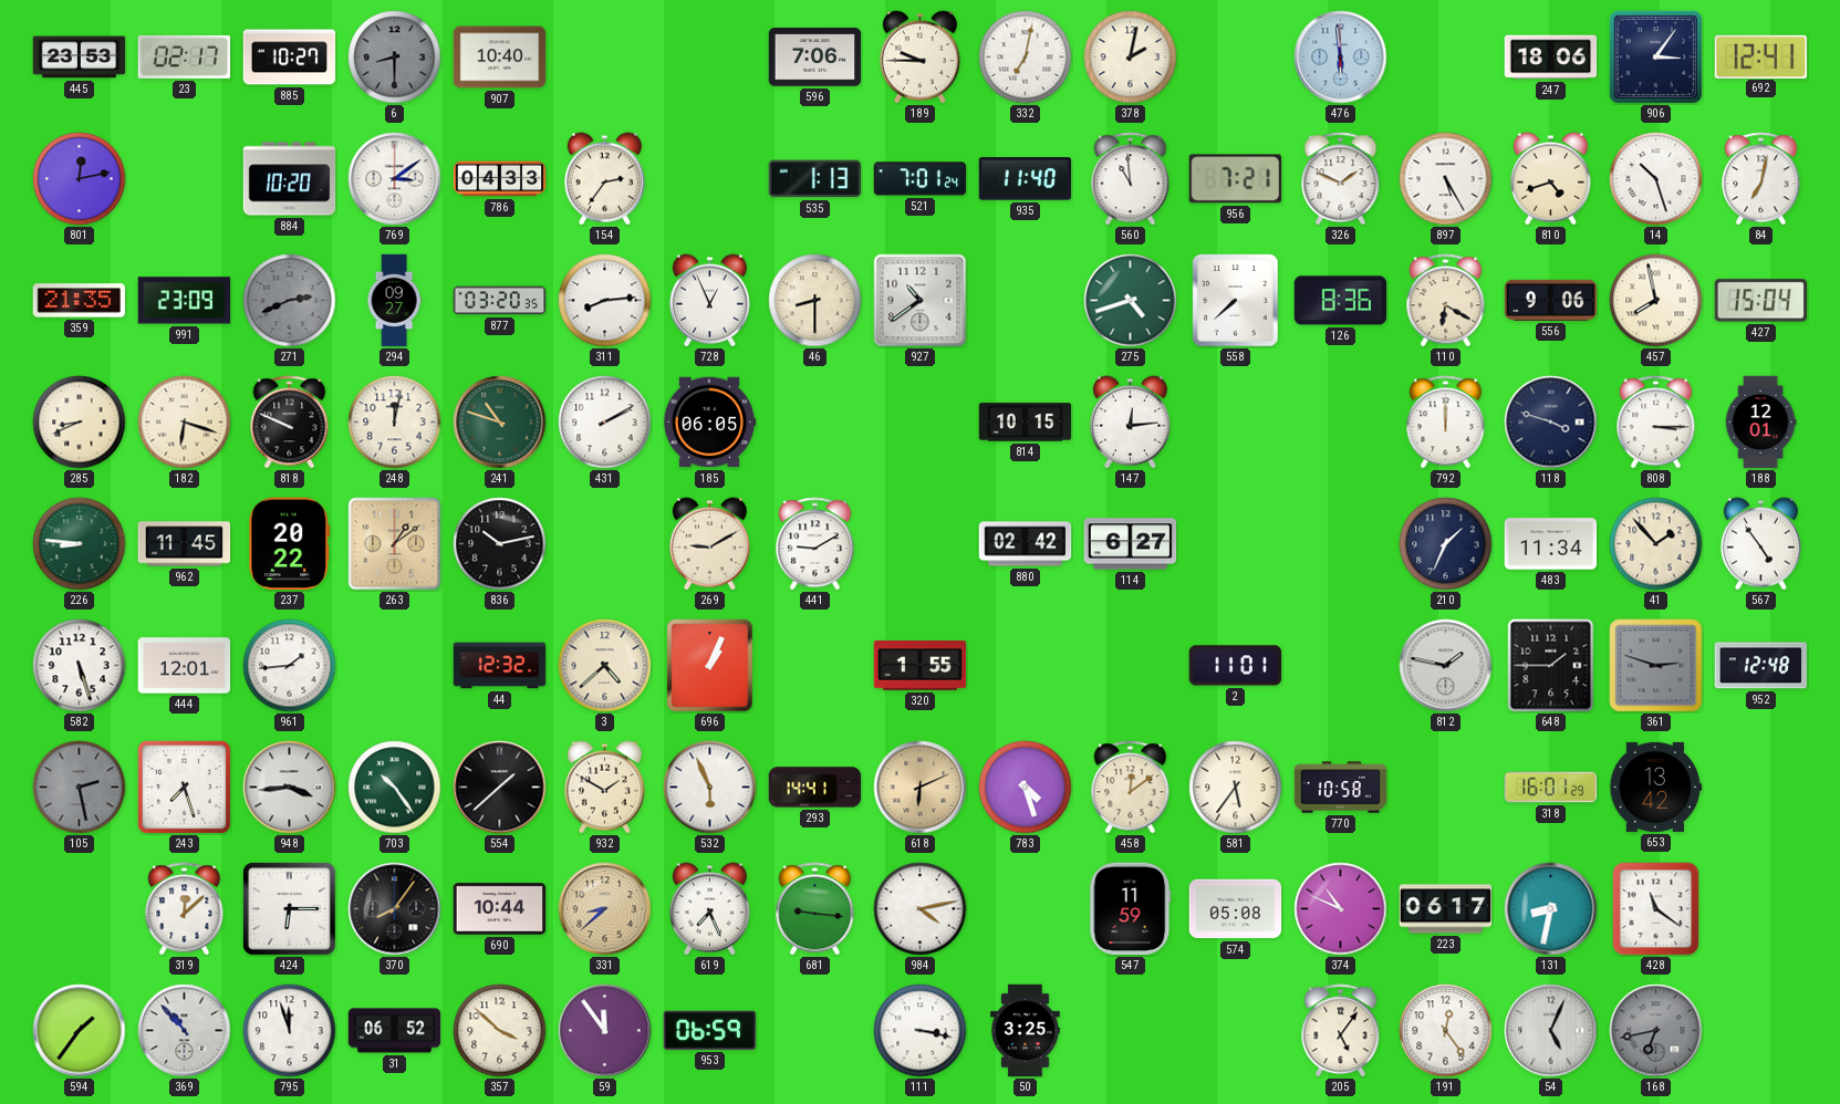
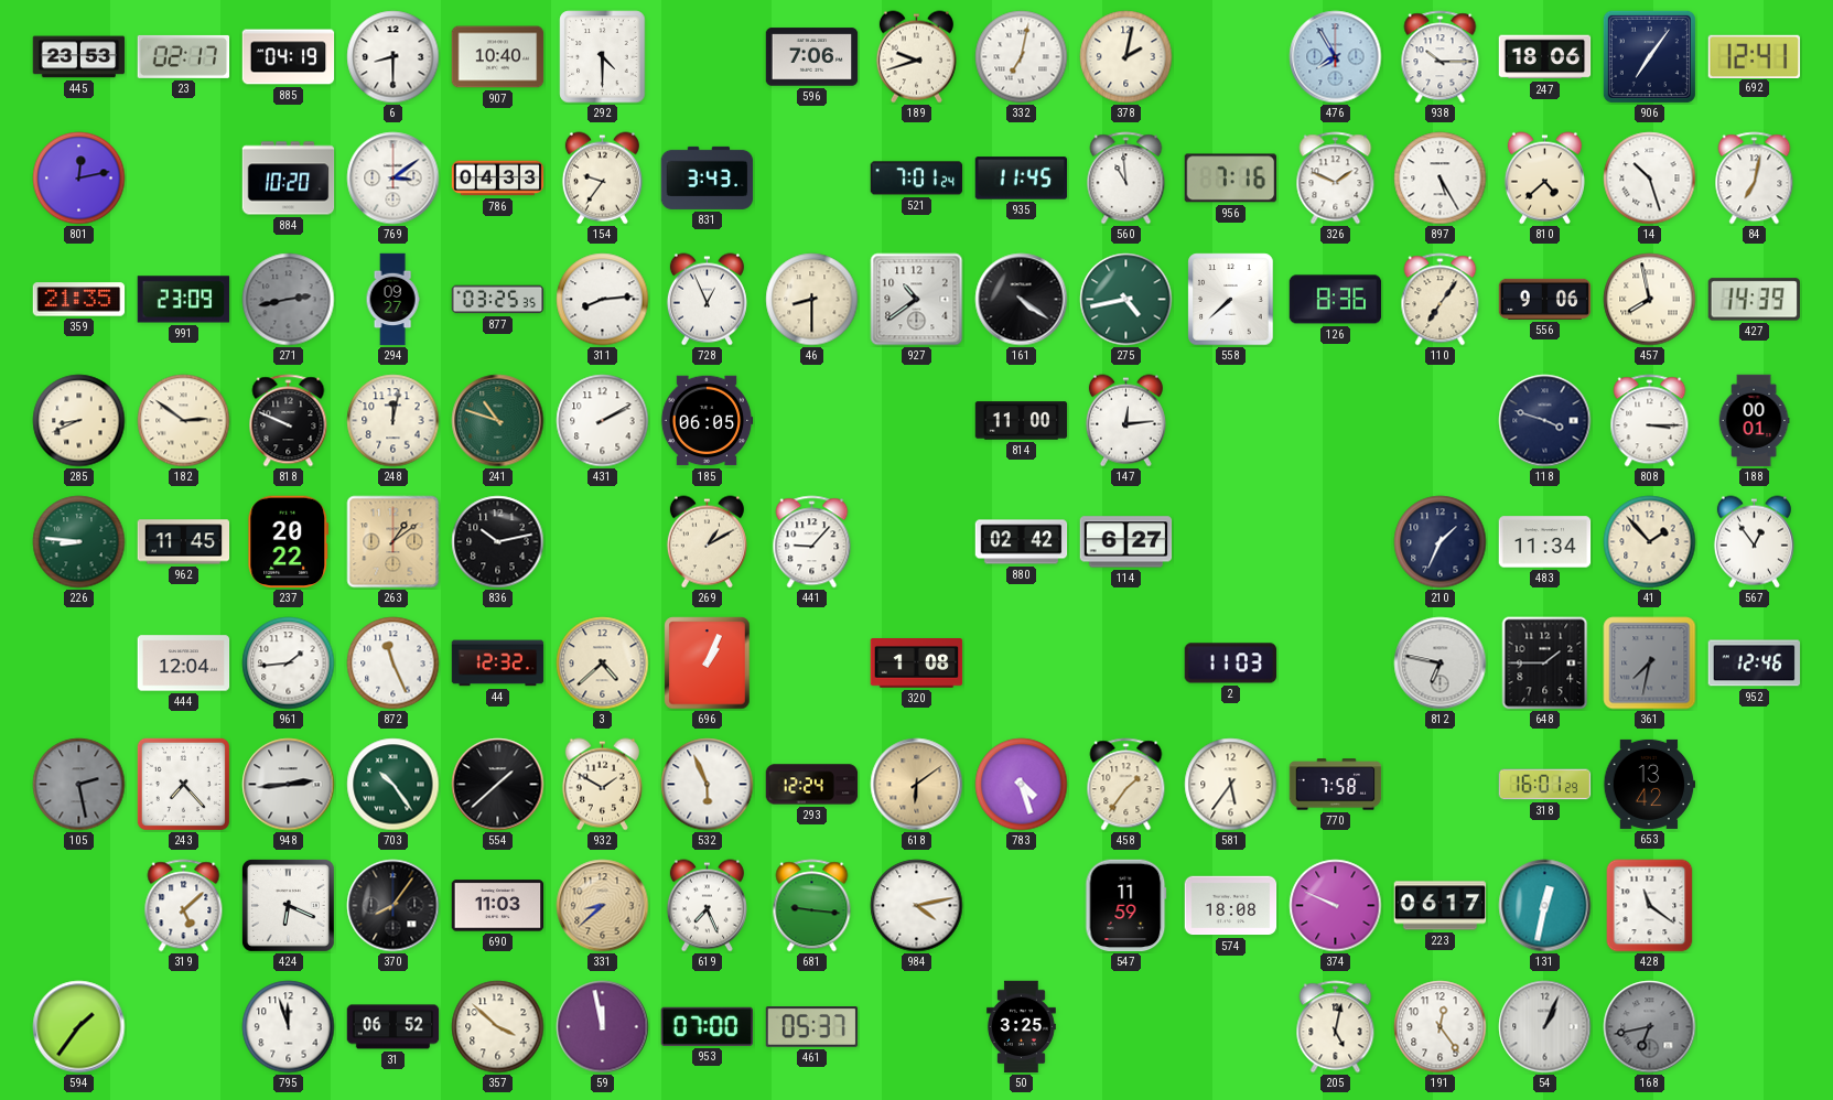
885: 10:27 -> 04:19 (289, 57)
6 dial: grey -> white (393, 57)
292: none -> 4:30 (603, 57)
189: 9:45 -> 9:42 (916, 57)
476: 5:59 -> 7:55 (1336, 57)
938: none -> 10:15 (1441, 57)
906: 3:06 -> 7:06 (1649, 56)
154: 2:36 -> 9:36 (602, 179)
831: none -> 3:43 (708, 177)
535: 1:13 -> none (815, 179)
935: 11:40 -> 11:45 (1022, 179)
956: 7:21 -> 7:16 (1230, 179)
810: 4:42 -> 4:38 (1544, 179)
271: 2:41 -> 2:43 (289, 300)
877: 03:20 -> 03:25 (498, 300)
161: none -> 4:21 (1022, 300)
275: 4:42 -> 4:43 (1126, 300)
110: 6:20 -> 7:06 (1441, 300)
427: 15:04 -> 14:39 (1754, 300)
182: 6:18 -> 2:51 (184, 421)
814: 10:15 -> 11:00 (1022, 421)
792: 12:00 -> none (1446, 423)
188: 12:01 -> 00:01 (1754, 421)
269: 9:10 -> 1:10 (707, 542)
441: 9:10 -> 9:07 (812, 542)
567: 4:54 -> 12:54 (1754, 542)
582: 5:27 -> none (80, 666)
444: 12:01 -> 12:04 (184, 664)
872: none -> 11:26 (393, 664)
320: 1:55 -> 1:08 (917, 664)
2: 11:01 -> 11:03 (1231, 664)
812: 1:47 -> 6:47 (1441, 664)
361: 2:48 -> 7:32 (1650, 664)
952: 12:48 -> 12:46 (1755, 664)
243: 7:27 -> 7:23 (183, 784)
948: 3:44 -> 2:44 (289, 785)
293: 14:41 -> 12:24 (812, 785)
618: 6:11 -> 6:09 (917, 785)
458: 12:09 -> 1:36 (1126, 785)
770: 10:58 -> 7:58 (1336, 785)
319: 12:08 -> 5:08 (184, 906)
424: 6:15 -> 6:19 (288, 905)
690: 10:44 -> 11:03 (498, 906)
574: 05:08 -> 18:08 (1231, 906)
374: 10:49 -> 9:49 (1336, 906)
131: 8:32 -> 12:32 (1545, 906)
369: 10:53 -> none (185, 1031)
59: 11:54 -> 11:58 (603, 1027)
953: 06:59 -> 07:00 (707, 1026)
461: none -> 05:37 (812, 1027)
111: 3:17 -> none (921, 1031)
205: 5:06 -> 5:02 (1336, 1027)
54: 5:04 -> 1:04 (1545, 1027)
